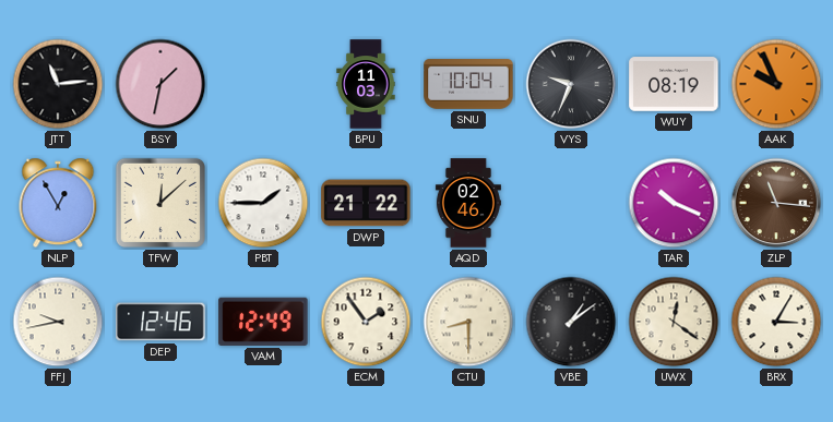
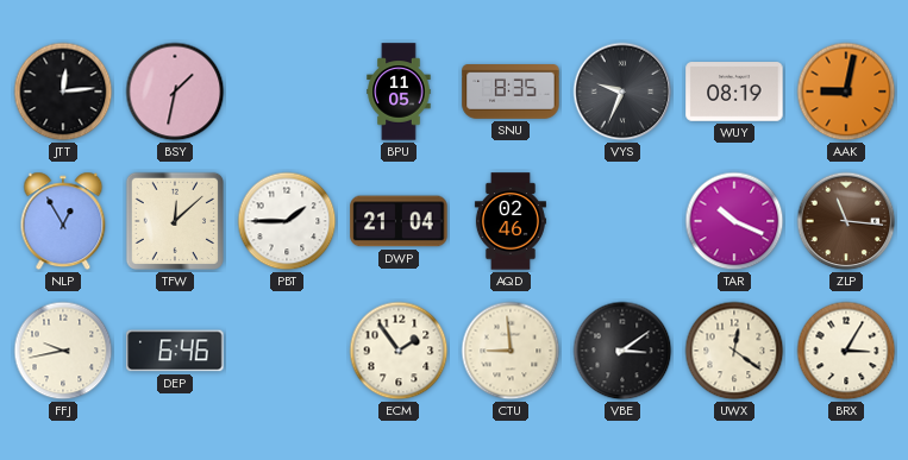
JTT: 11:14 -> 12:14 (63, 92)
BPU: 11:03 -> 11:05 (399, 92)
SNU: 10:04 -> 8:35 (511, 92)
AAK: 9:56 -> 9:02 (846, 92)
DWP: 21:22 -> 21:04 (399, 221)
DEP: 12:46 -> 6:46 (175, 351)
VAM: 12:49 -> none (263, 322)
CTU: 8:30 -> 8:59 (511, 351)
VBE: 1:09 -> 3:09 (622, 351)
